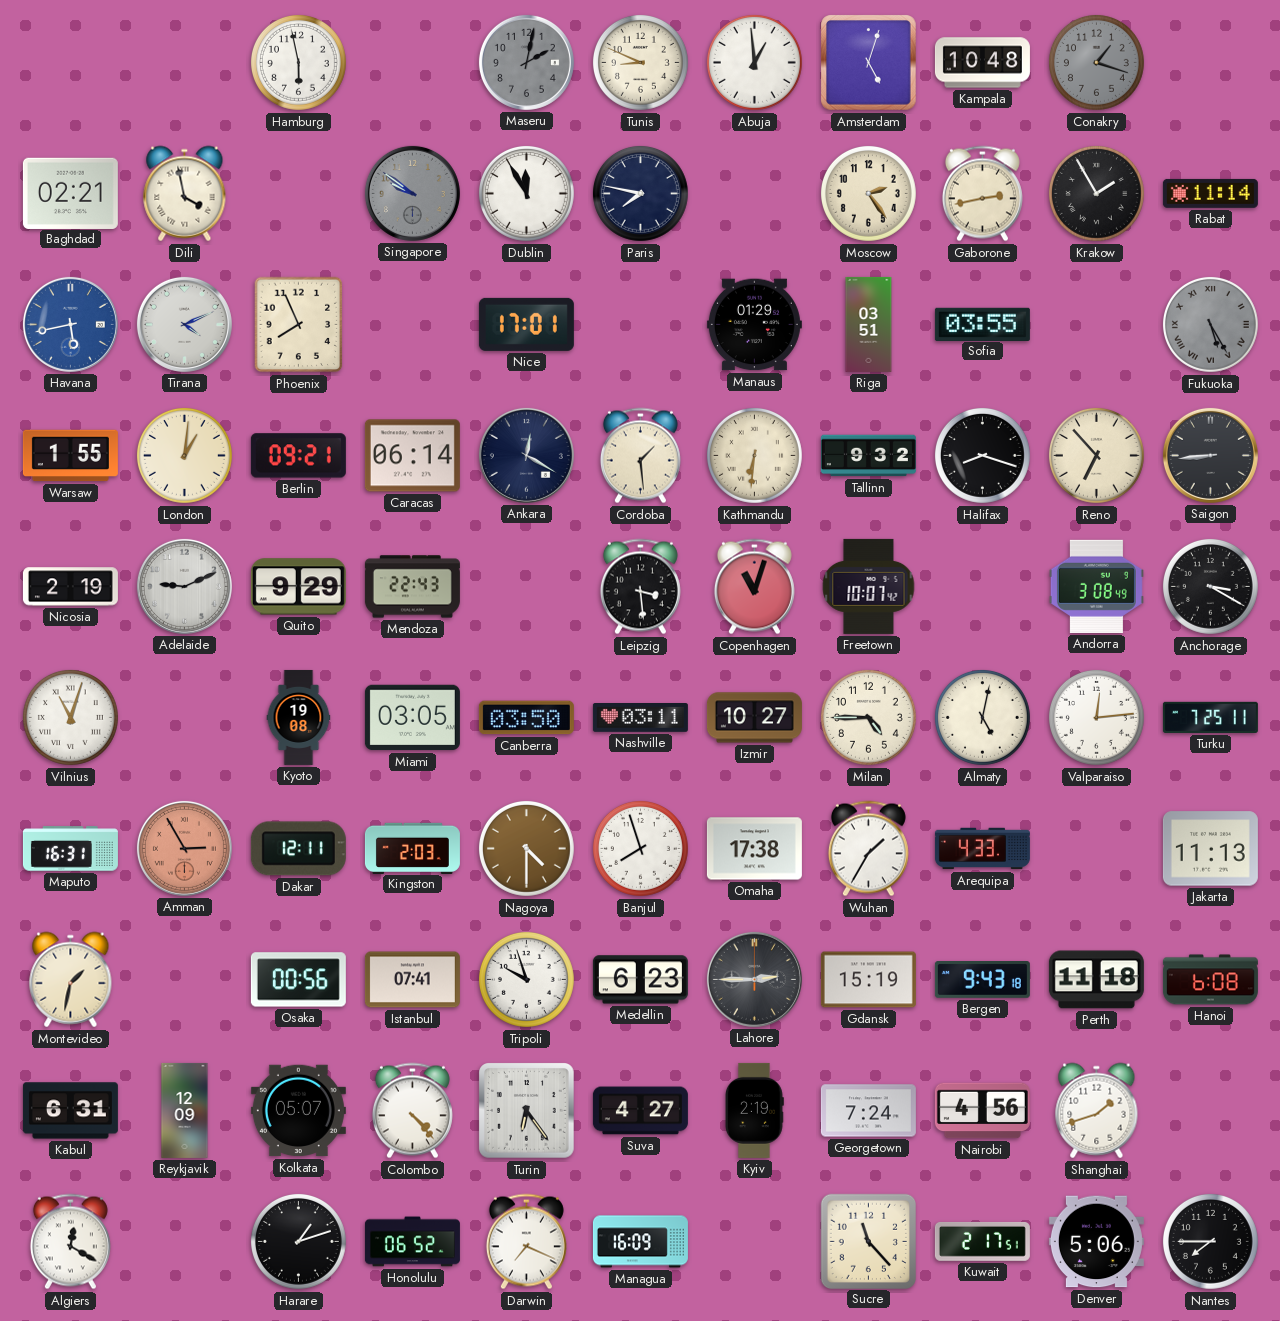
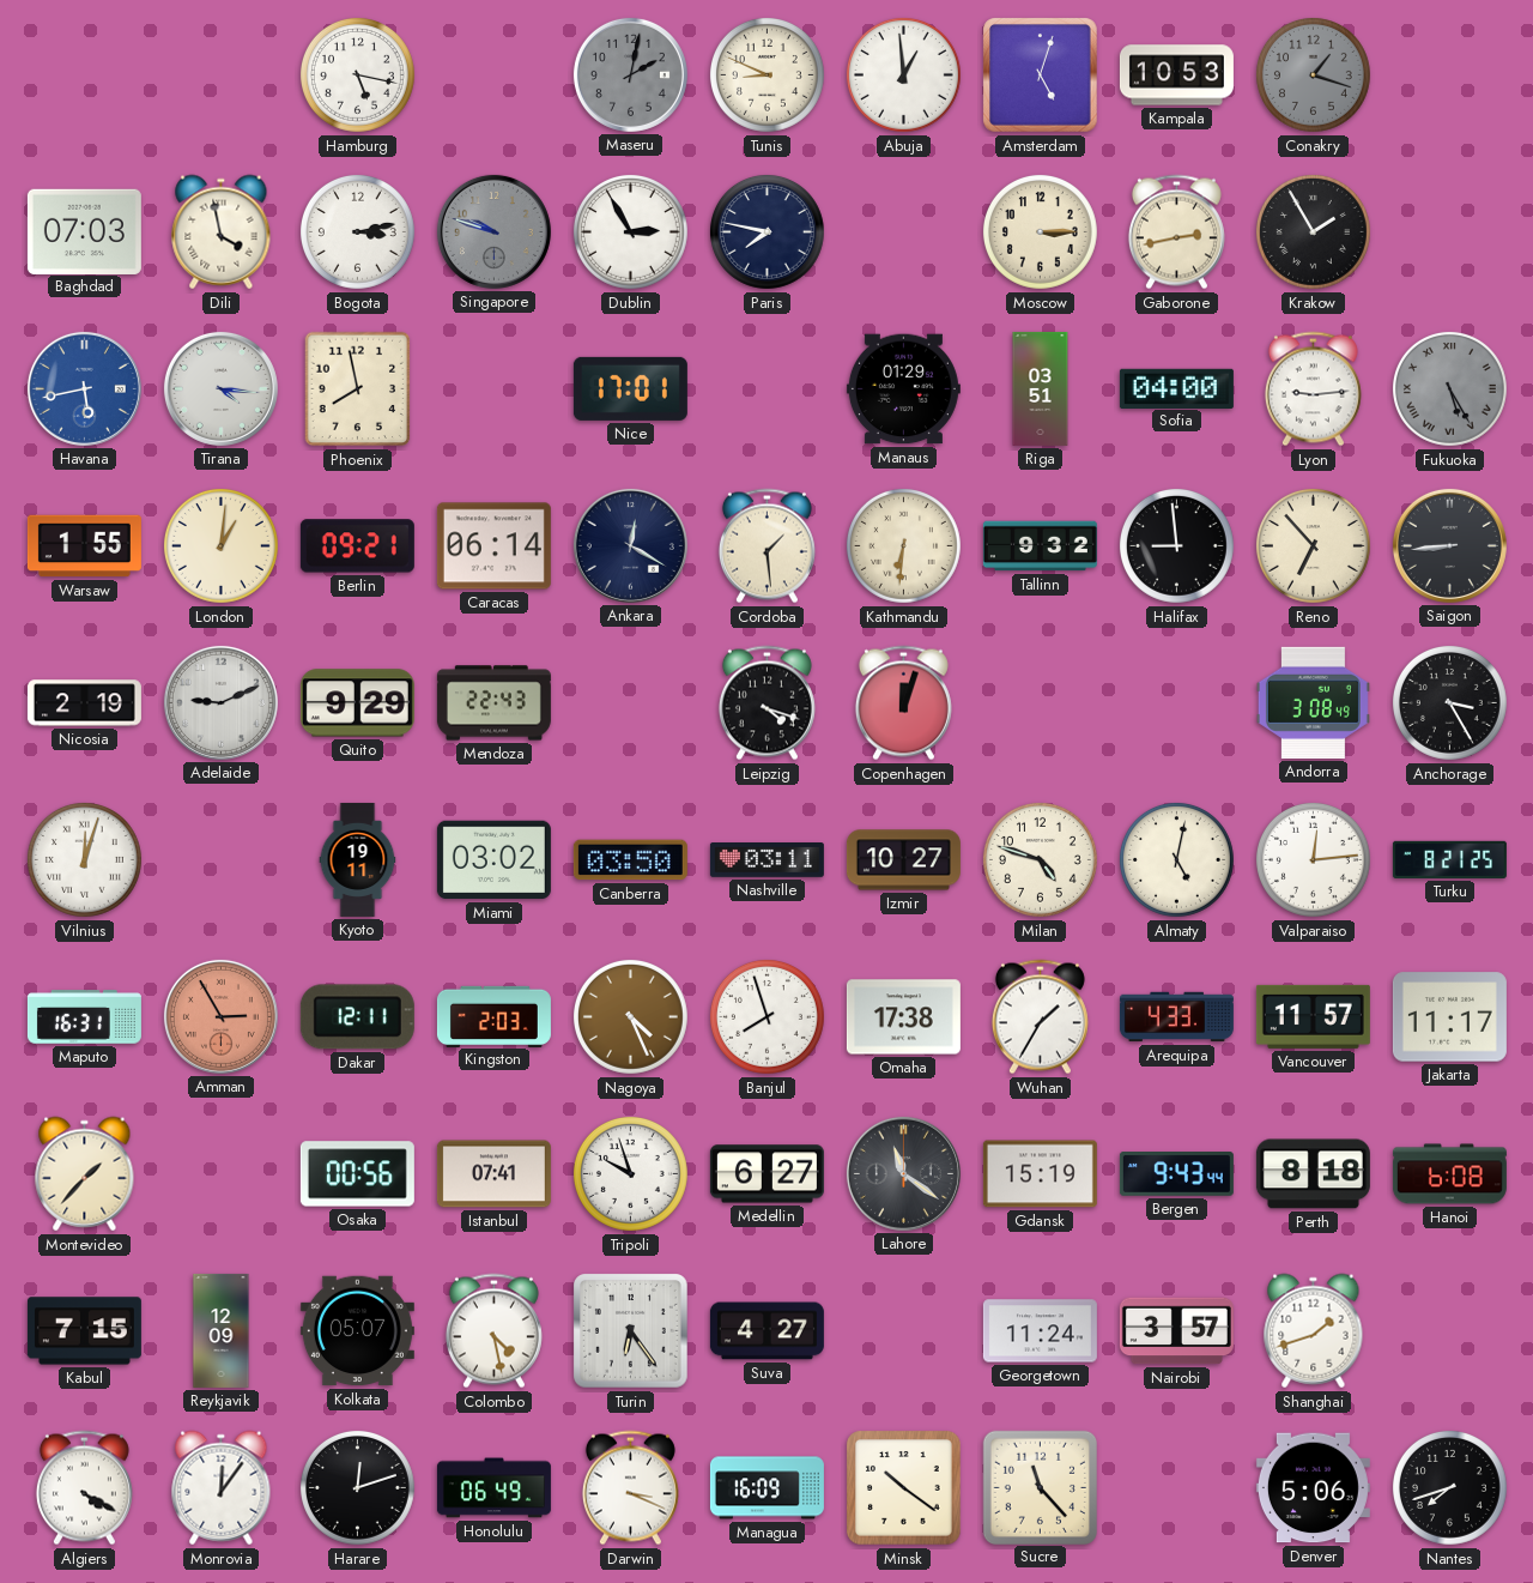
Hamburg: 5:58 -> 5:17 (357, 74)
Kampala: 10:48 -> 10:53 (1176, 75)
Baghdad: 02:21 -> 07:03 (84, 231)
Bogota: none -> 3:13 (357, 231)
Singapore: 9:51 -> 9:48 (493, 231)
Dublin: 11:55 -> 2:55 (630, 231)
Moscow: 2:24 -> 3:15 (1040, 231)
Rabat: 11:14 -> none (1210, 193)
Tirana: 4:11 -> 4:16 (220, 388)
Phoenix: 7:56 -> 7:58 (358, 389)
Sofia: 03:55 -> 04:00 (1176, 388)
Lyon: none -> 9:14 (1313, 389)
Halifax: 8:18 -> 8:59 (1176, 545)
Leipzig: 3:29 -> 4:18 (766, 703)
Copenhagen: 11:03 -> 12:03 (903, 703)
Freetown: 10:07 -> none (869, 586)
Anchorage: 3:20 -> 3:25 (1449, 702)
Vilnius: 11:03 -> 12:03 (84, 859)
Kyoto: 19:08 -> 19:11 (358, 859)
Miami: 03:05 -> 03:02 (493, 860)
Milan: 4:45 -> 4:48 (1040, 859)
Turku: 7:25 -> 8:21 (1449, 859)
Nagoya: 4:30 -> 4:26 (630, 1016)
Vancouver: none -> 11:57 (1313, 1016)
Jakarta: 11:13 -> 11:17 (1449, 1017)
Montevideo: 1:32 -> 1:37 (85, 1174)
Medellin: 6:23 -> 6:27 (766, 1174)
Lahore: 2:45 -> 11:21 (903, 1173)
Bergen: 9:43:18 -> 9:43:44 (1176, 1174)
Perth: 11:18 -> 8:18 (1313, 1174)
Kabul: 6:31 -> 7:15 (84, 1331)
Colombo: 4:23 -> 4:28 (493, 1331)
Kyiv: 2:19 -> none (755, 1110)
Georgetown: 7:24 -> 11:24 (1040, 1331)
Nairobi: 4:56 -> 3:57 (1176, 1331)
Algiers: 12:20 -> 4:20 (84, 1488)
Monrovia: none -> 12:06 (222, 1488)
Harare: 1:12 -> 12:12 (357, 1487)
Honolulu: 06:52 -> 06:49 (493, 1488)
Darwin: 7:19 -> 3:19 (630, 1488)
Minsk: none -> 10:21 (904, 1488)
Kuwait: 2:17 -> none (982, 1241)
Nantes: 7:45 -> 7:42 (1449, 1487)
